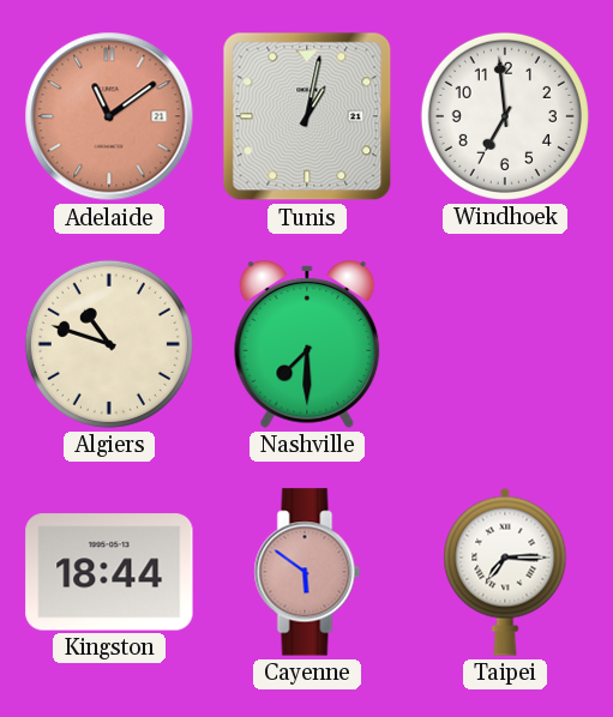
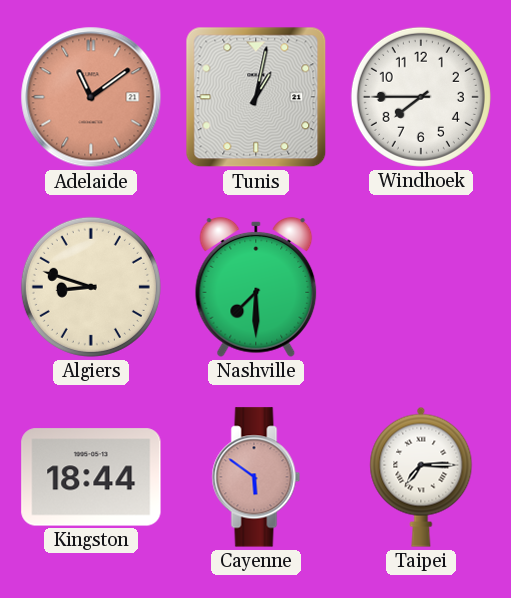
Windhoek: 6:59 -> 7:45 (421, 97)
Algiers: 10:48 -> 8:48 (91, 287)
